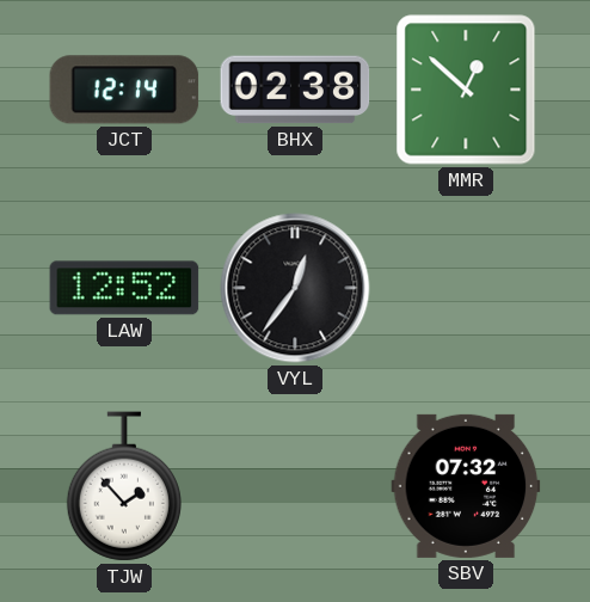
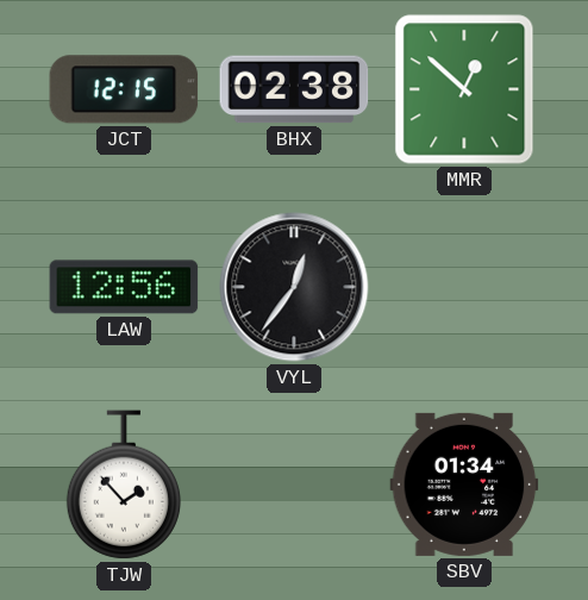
JCT: 12:14 -> 12:15 (124, 89)
LAW: 12:52 -> 12:56 (124, 287)
SBV: 07:32 -> 01:34 (464, 485)
